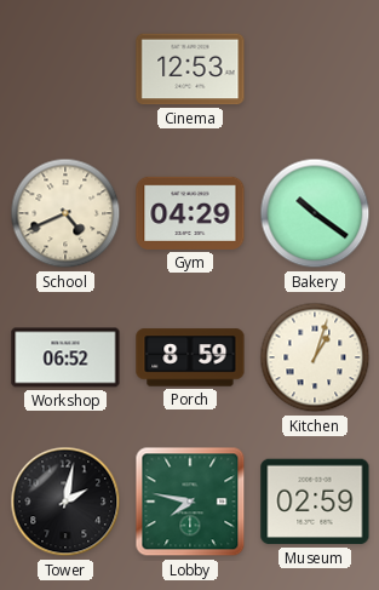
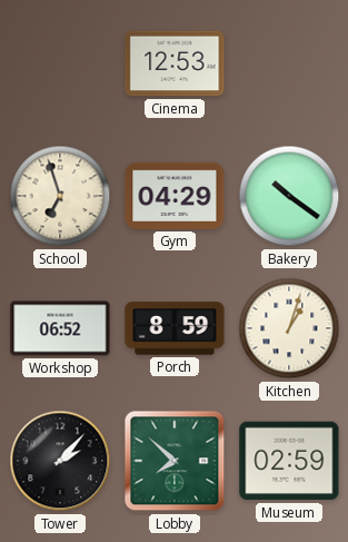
School: 4:41 -> 6:57 (60, 196)
Tower: 2:02 -> 2:07 (60, 461)
Lobby: 7:47 -> 7:52 (175, 461)
